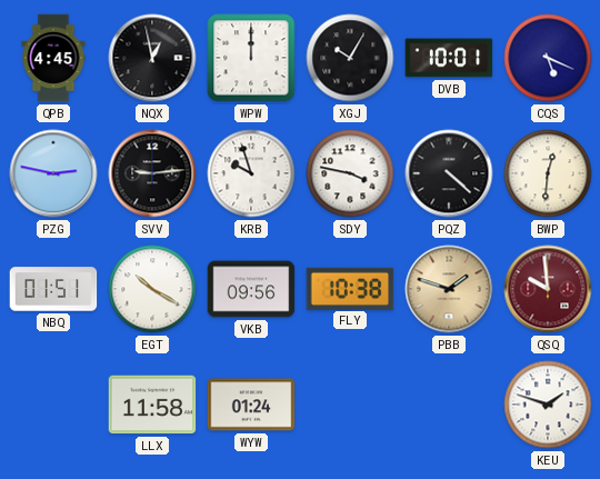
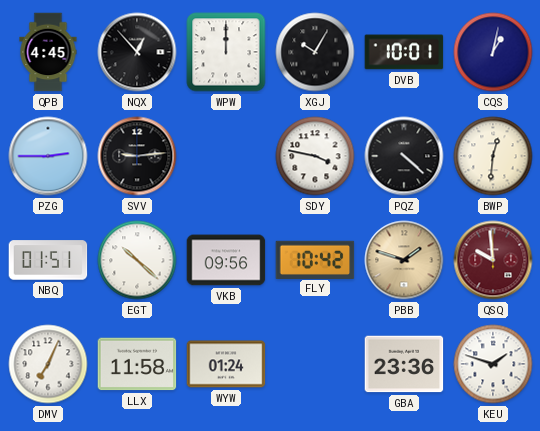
NQX: 12:58 -> 12:53 (137, 52)
CQS: 5:19 -> 1:02 (493, 52)
PZG: 2:47 -> 2:45 (48, 156)
KRB: 9:57 -> none (251, 173)
EGT: 10:20 -> 10:22 (137, 260)
FLY: 10:38 -> 10:42 (315, 259)
DMV: none -> 7:04 (48, 364)
GBA: none -> 23:36 (404, 364)
